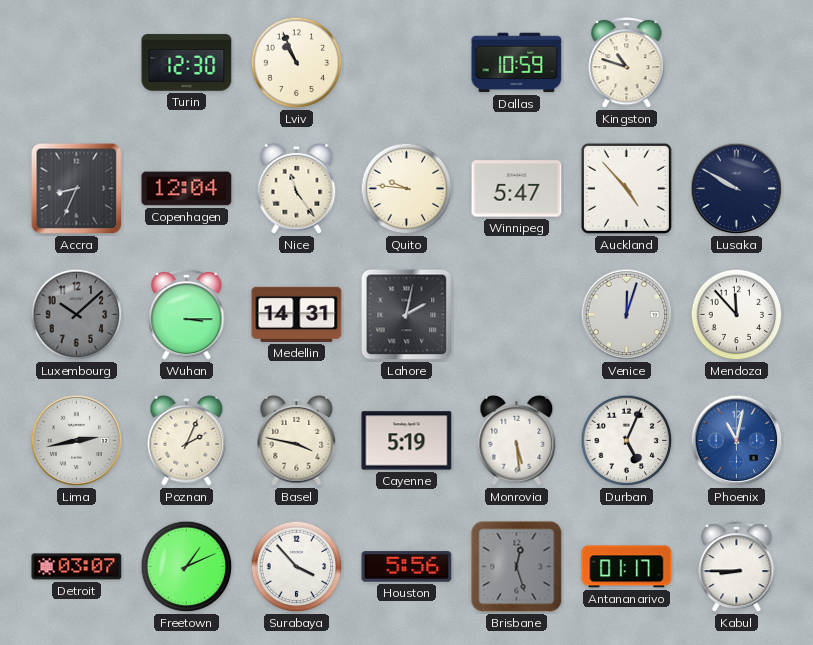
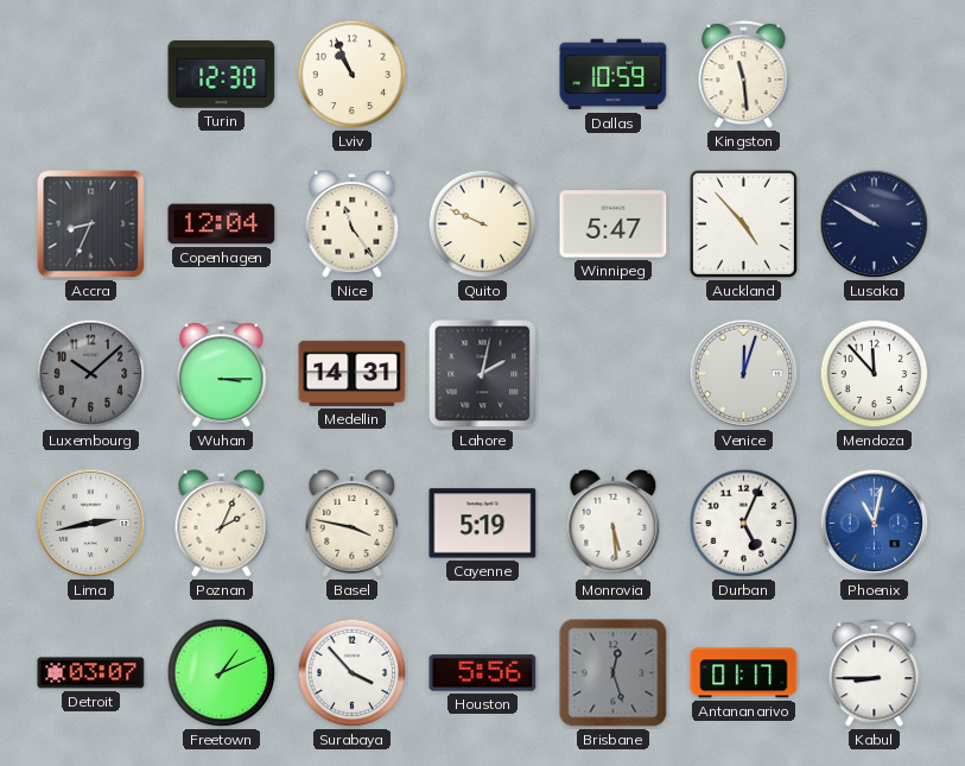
Kingston: 10:48 -> 11:29 (744, 75)
Quito: 9:46 -> 9:49 (483, 224)
